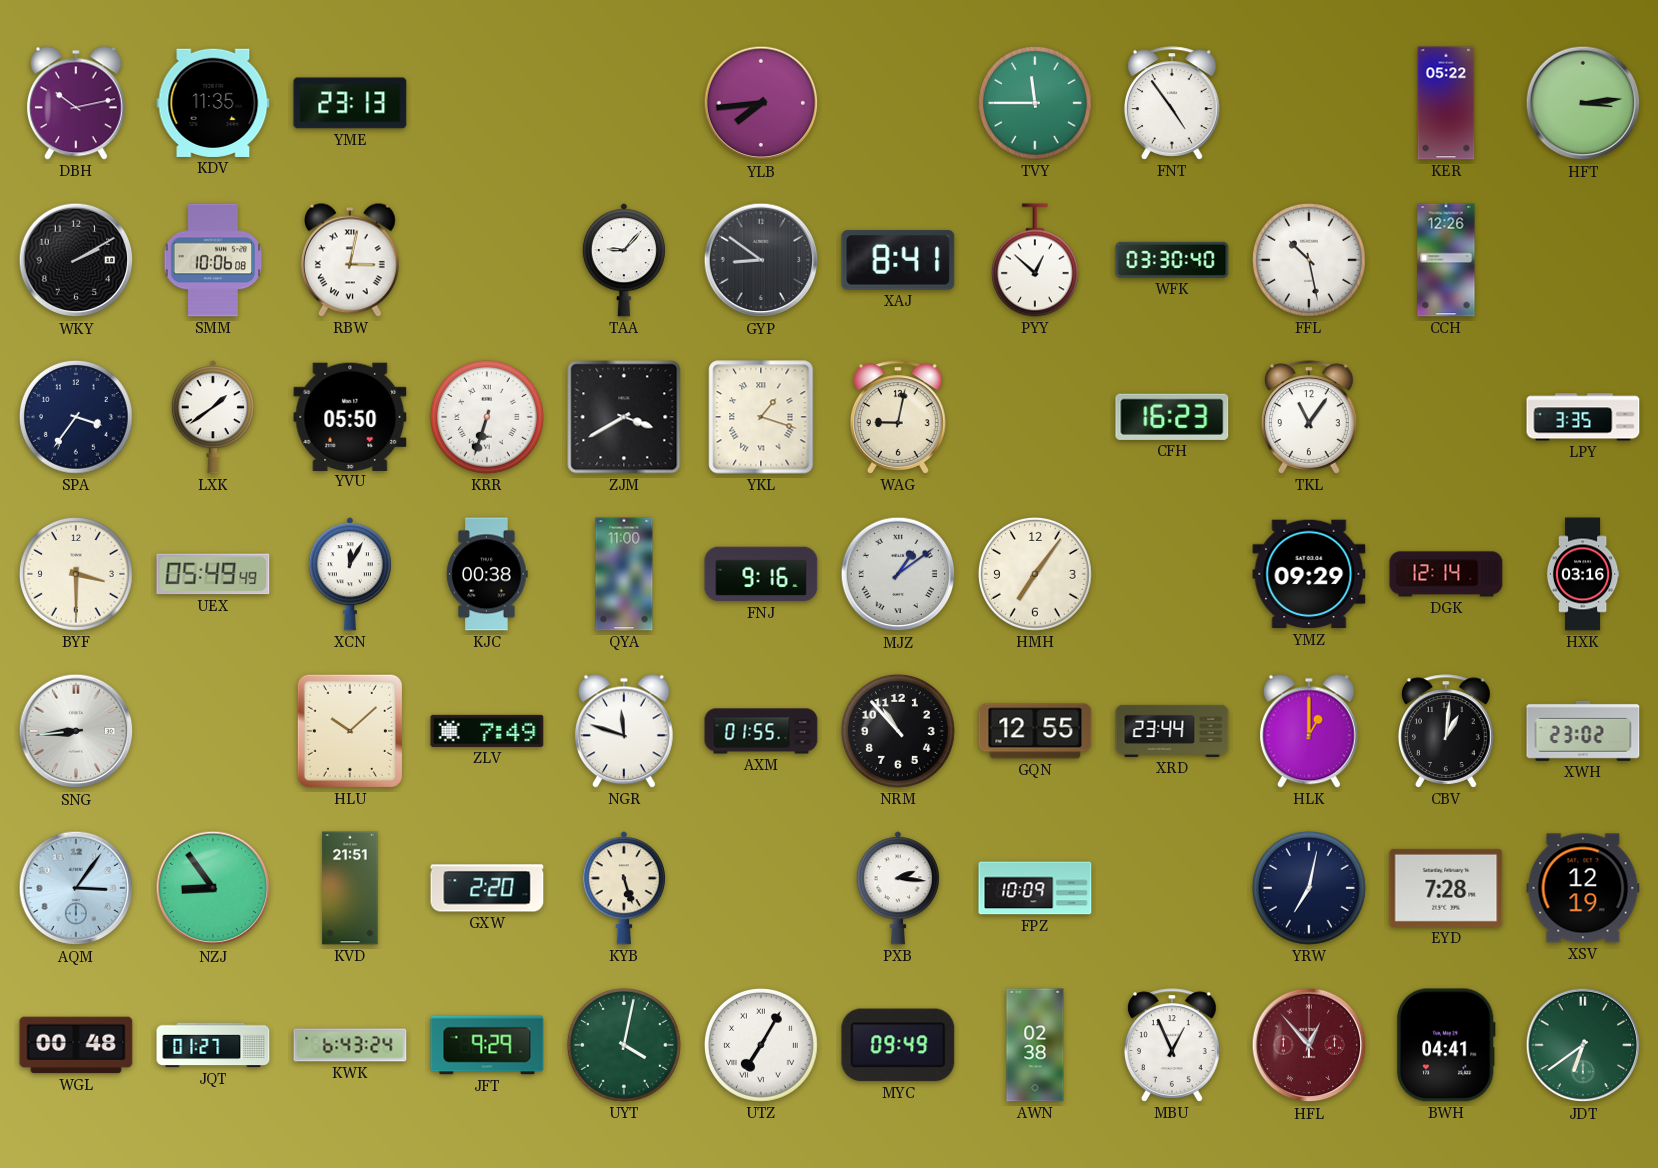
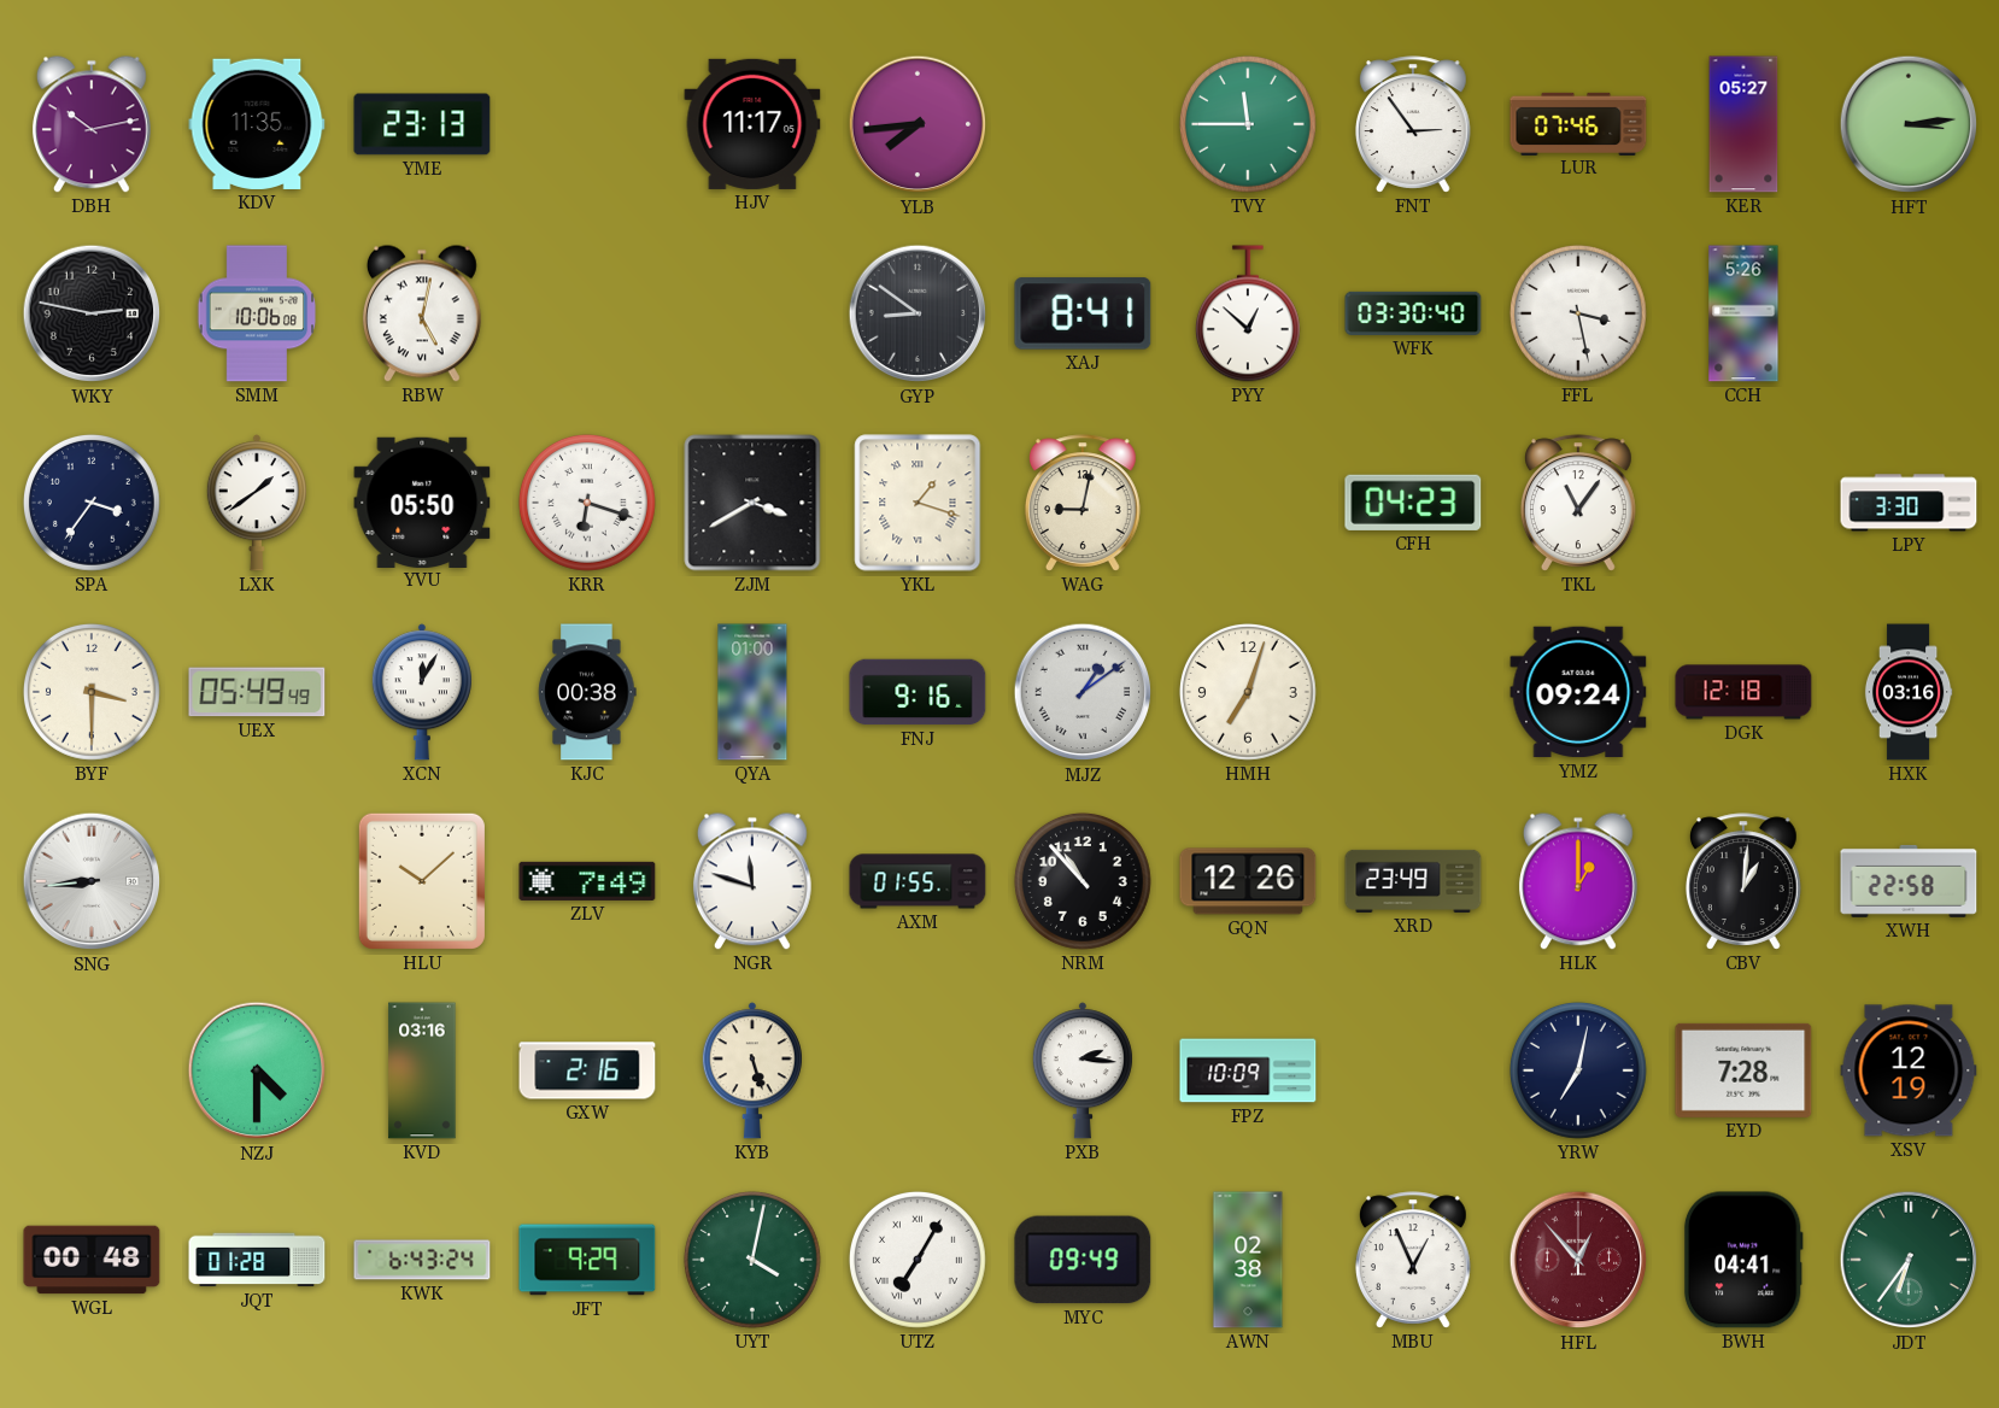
HJV: none -> 11:17 (752, 124)
FNT: 4:54 -> 2:54 (1413, 124)
LUR: none -> 07:46 (1578, 123)
KER: 05:22 -> 05:27 (1743, 124)
WKY: 2:10 -> 2:47 (92, 313)
RBW: 3:02 -> 5:02 (422, 313)
TAA: 9:07 -> none (624, 260)
FFL: 10:28 -> 3:28 (1578, 313)
CCH: 12:26 -> 5:26 (1743, 313)
KRR: 6:33 -> 6:18 (587, 503)
CFH: 16:23 -> 04:23 (1413, 503)
LPY: 3:35 -> 3:30 (1909, 503)
QYA: 11:00 -> 01:00 (752, 692)
HMH: 7:06 -> 7:03 (1248, 692)
YMZ: 09:29 -> 09:24 (1578, 692)
DGK: 12:14 -> 12:18 (1743, 692)
GQN: 12:55 -> 12:26 (1248, 881)
XRD: 23:44 -> 23:49 (1413, 881)
XWH: 23:02 -> 22:58 (1909, 881)
AQM: 3:06 -> none (76, 888)
NZJ: 8:54 -> 4:30 (257, 1070)
KVD: 21:51 -> 03:16 (422, 1070)
GXW: 2:20 -> 2:16 (587, 1070)
JQT: 01:27 -> 01:28 (257, 1260)
JDT: 6:39 -> 6:36 (1909, 1260)
